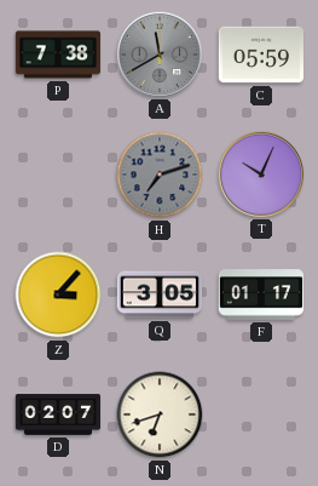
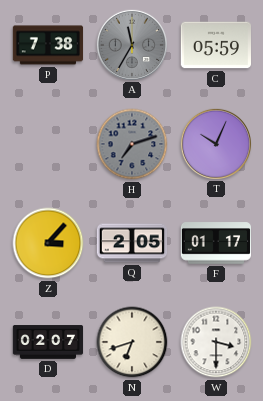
A: 11:40 -> 11:35 (131, 44)
Q: 3:05 -> 2:05 (132, 243)
W: none -> 3:30 (216, 342)
